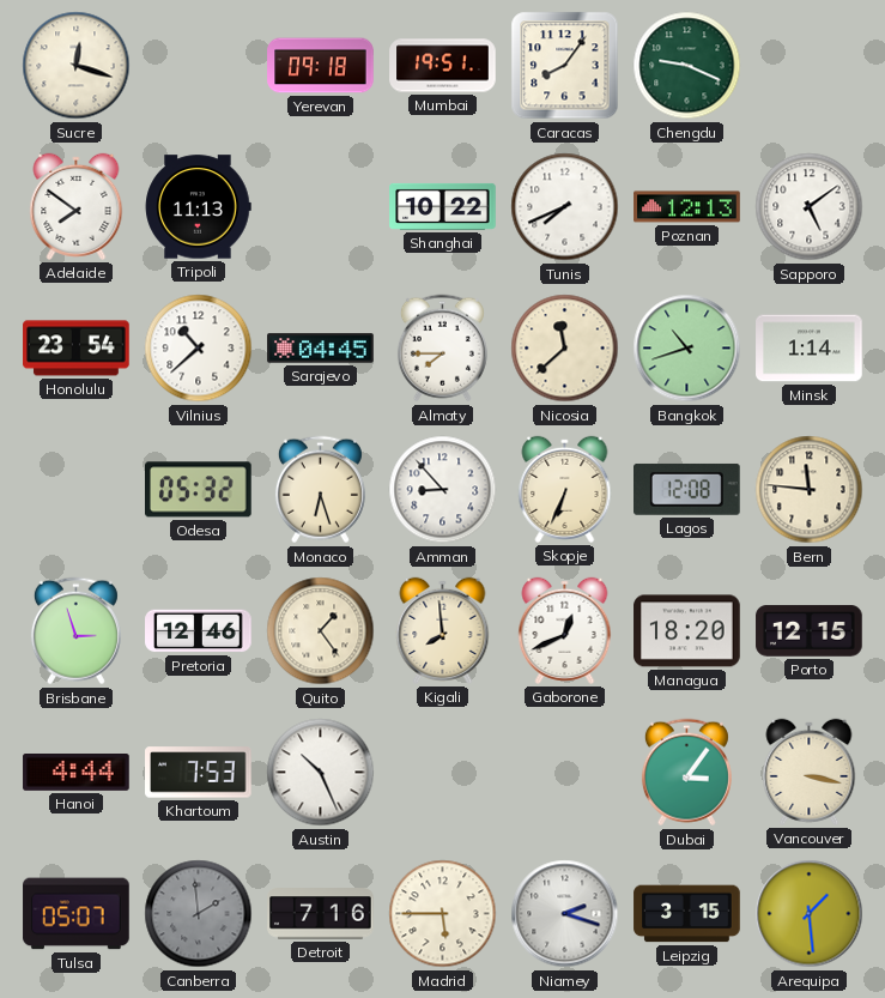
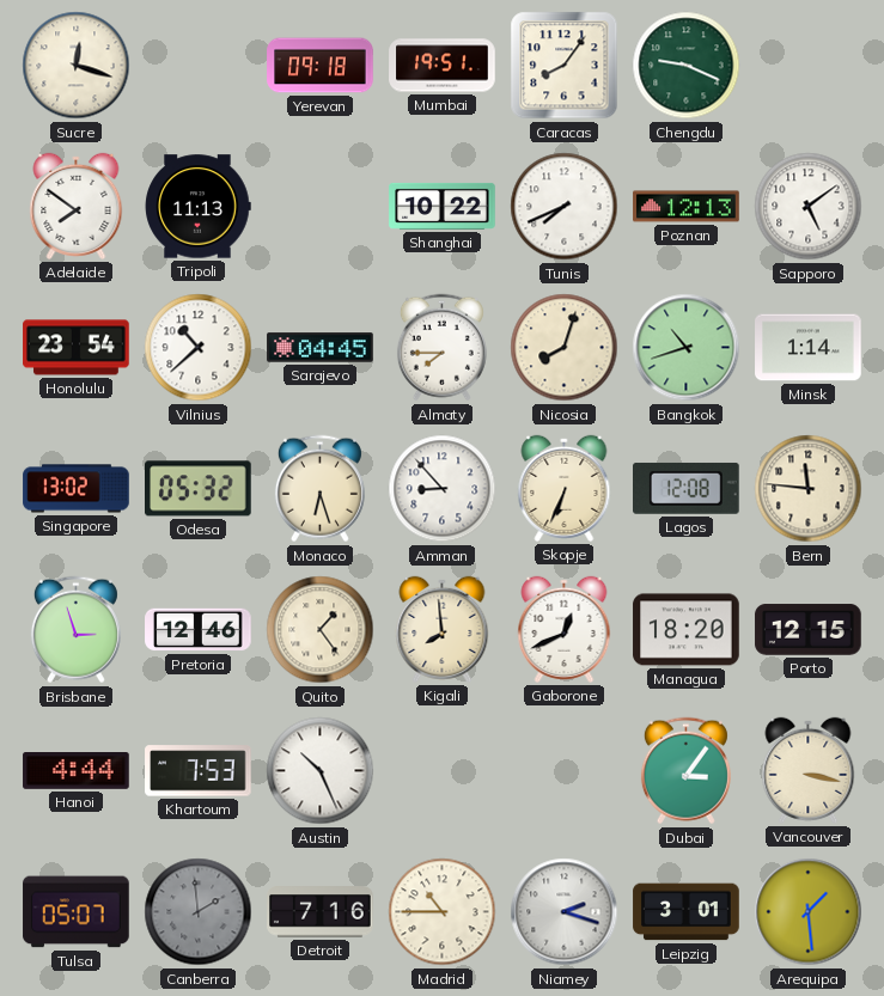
Nicosia: 11:38 -> 8:03 (565, 348)
Singapore: none -> 13:02 (77, 489)
Madrid: 5:45 -> 10:45 (443, 912)
Leipzig: 3:15 -> 3:01 (687, 912)
